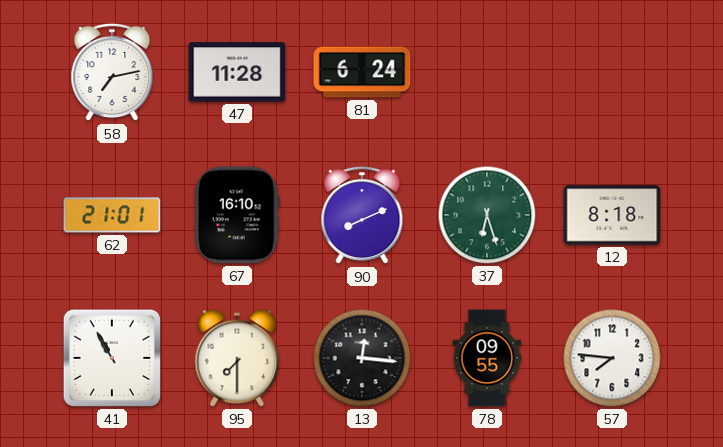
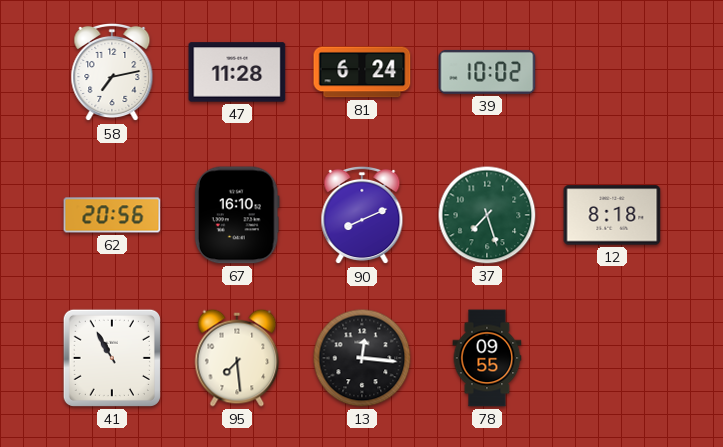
39: none -> 10:02 (487, 72)
62: 21:01 -> 20:56 (112, 215)
37: 6:27 -> 7:27 (487, 215)
95: 7:30 -> 7:29 (237, 358)
57: 7:46 -> none (612, 358)
